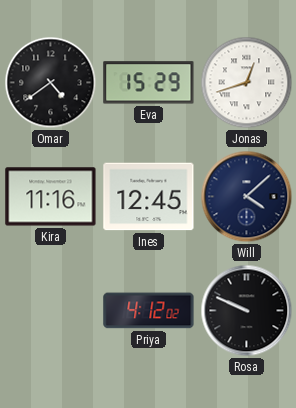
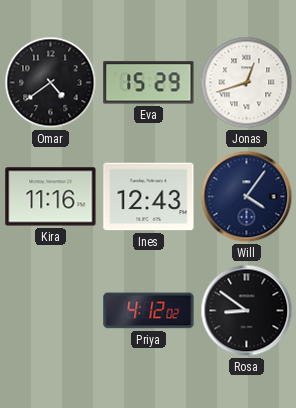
Ines: 12:45 -> 12:43 (149, 197)
Will: 4:08 -> 4:06 (247, 197)
Rosa: 9:49 -> 8:51 (247, 311)
